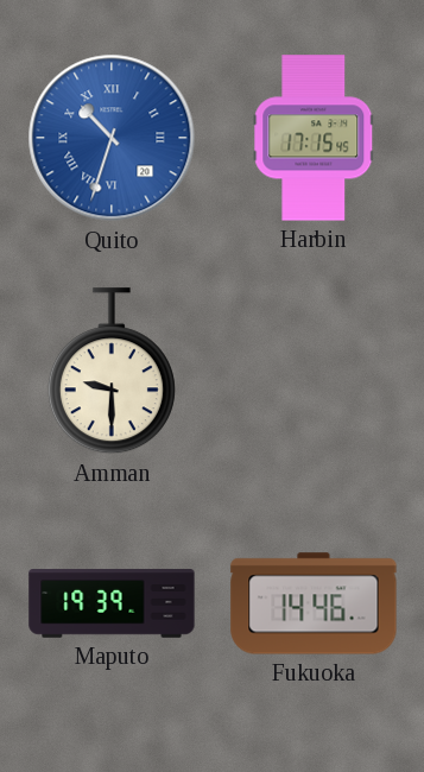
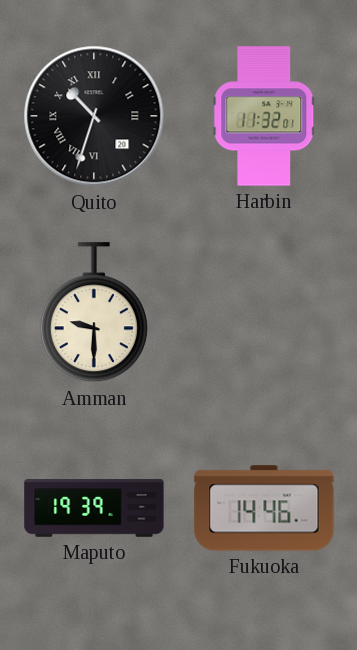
Quito dial: blue -> black (94, 116)
Harbin: 17:15 -> 11:32 (264, 116)
